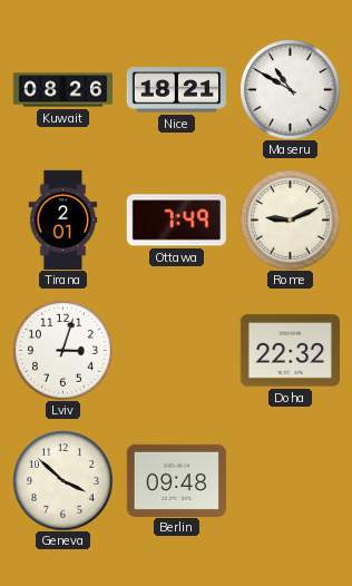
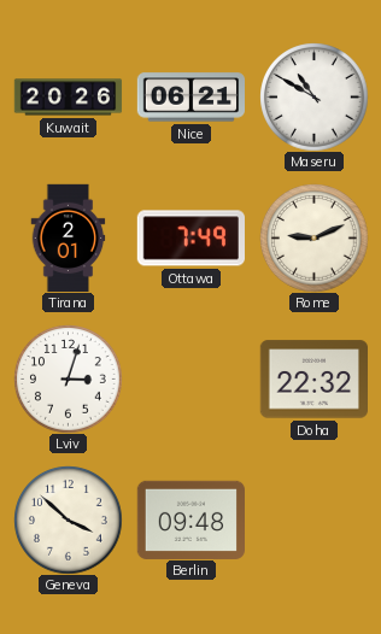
Kuwait: 08:26 -> 20:26 (68, 98)
Nice: 18:21 -> 06:21 (190, 98)
